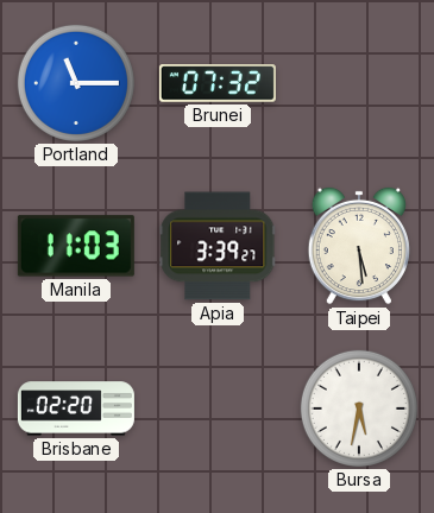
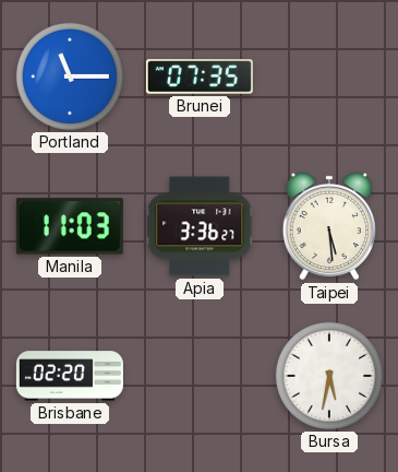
Brunei: 07:32 -> 07:35 (200, 76)
Apia: 3:39 -> 3:36 (200, 226)
